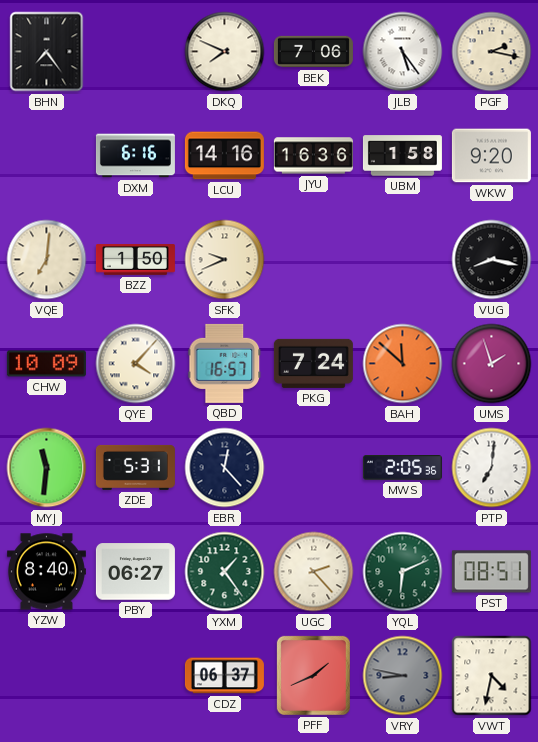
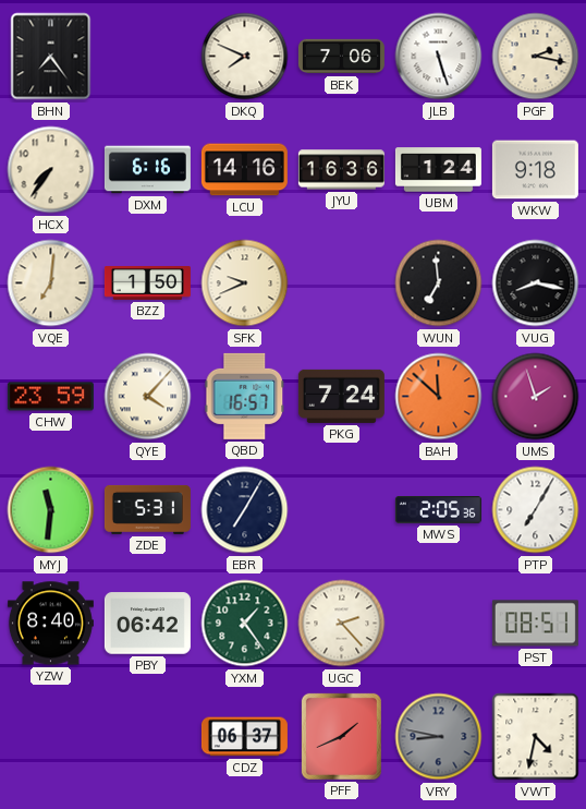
JLB: 5:24 -> 5:27 (439, 57)
HCX: none -> 7:36 (51, 170)
UBM: 1:58 -> 1:24 (438, 170)
WKW: 9:20 -> 9:18 (535, 170)
WUN: none -> 6:59 (439, 283)
CHW: 10:09 -> 23:59 (50, 397)
EBR: 12:23 -> 7:05 (245, 510)
PTP: 7:01 -> 7:05 (536, 510)
PBY: 06:27 -> 06:42 (147, 624)
YQL: 6:11 -> none (403, 572)
